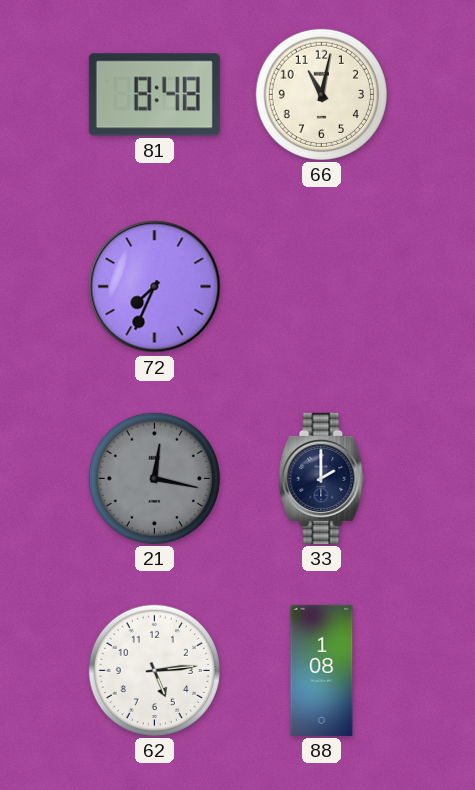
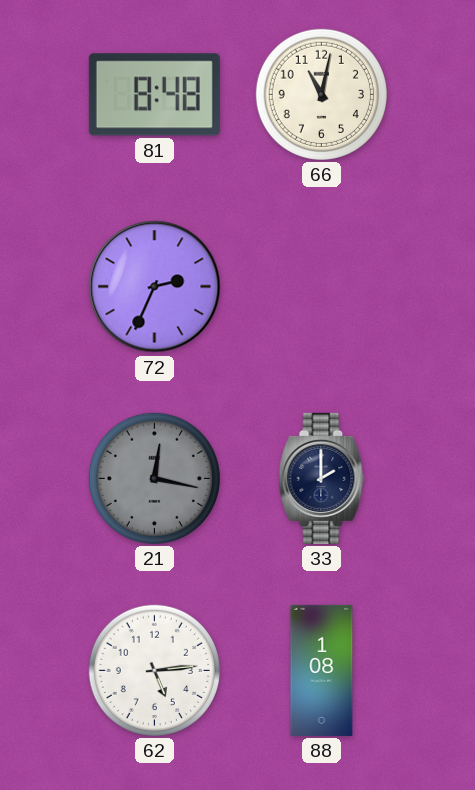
72: 7:34 -> 2:34 (155, 287)
